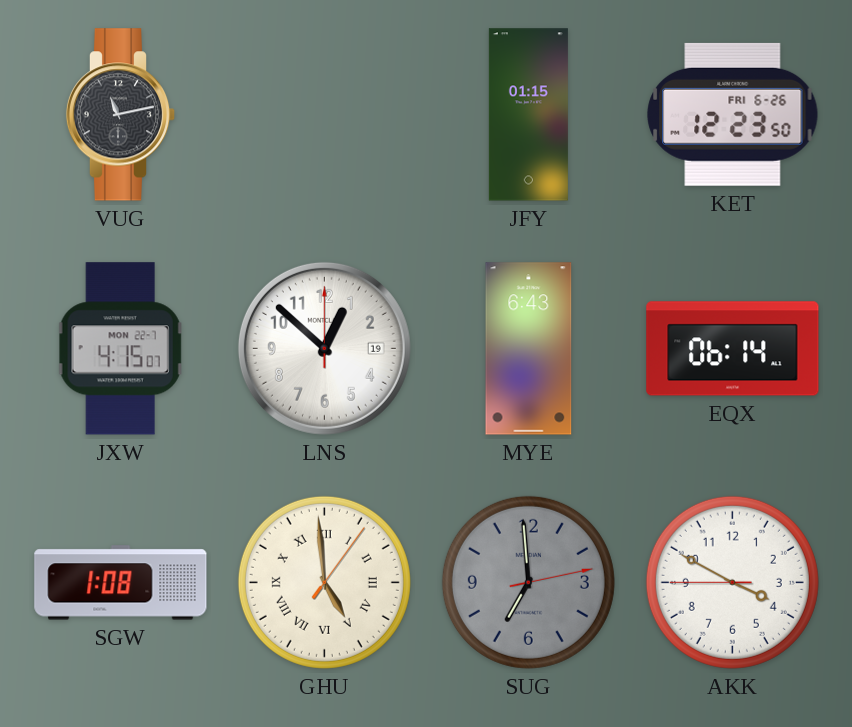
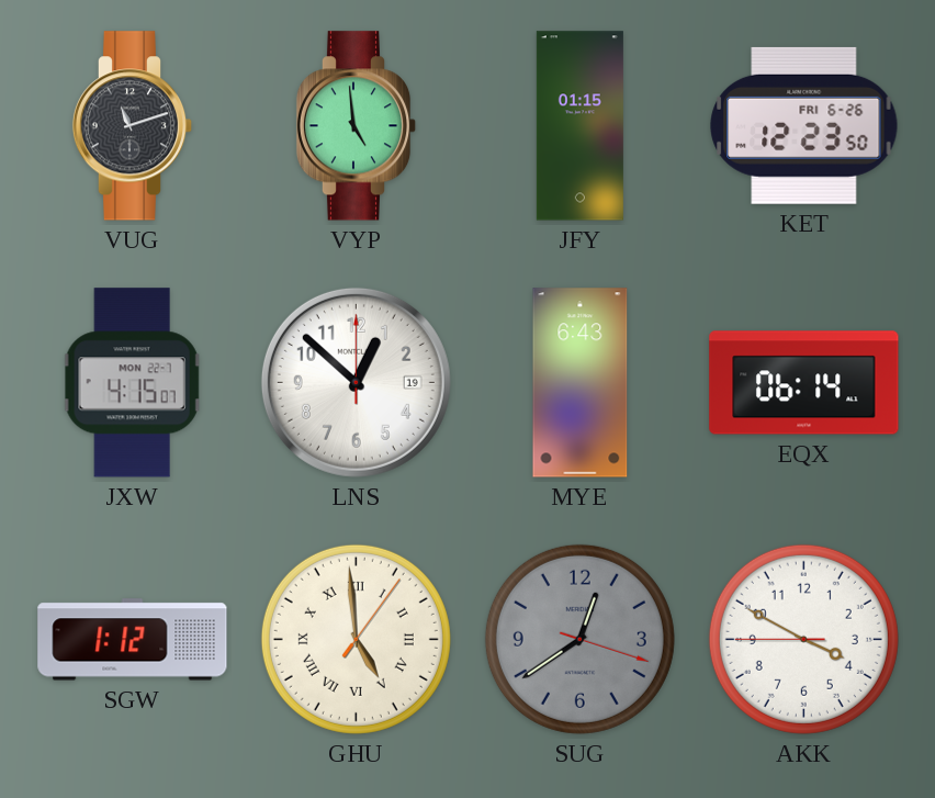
VUG: 11:13 -> 11:12 (133, 126)
VYP: none -> 4:59 (357, 126)
SGW: 1:08 -> 1:12 (133, 640)
SUG: 6:59 -> 12:39 (579, 639)
